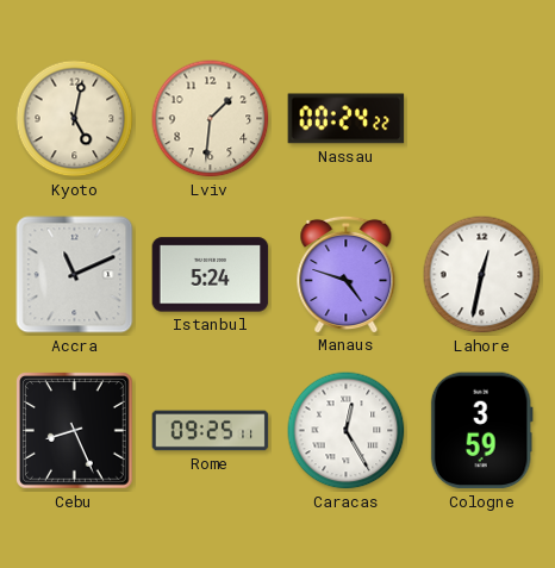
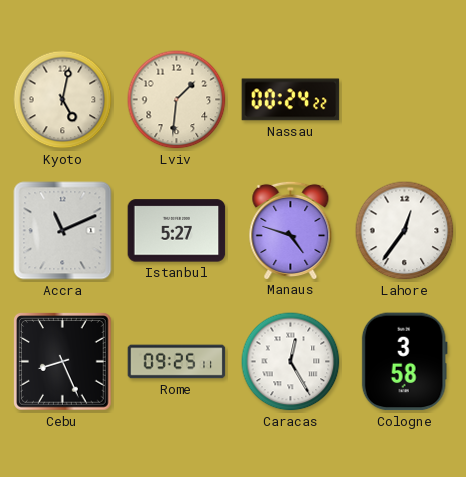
Istanbul: 5:24 -> 5:27 (177, 231)
Lahore: 12:32 -> 12:36 (405, 231)
Cologne: 3:59 -> 3:58 (404, 362)
